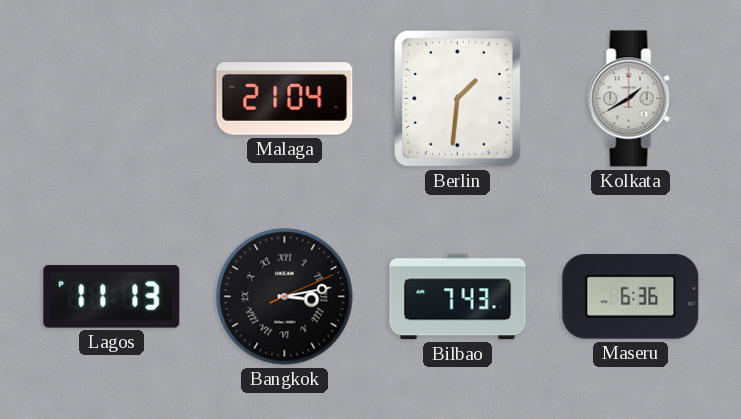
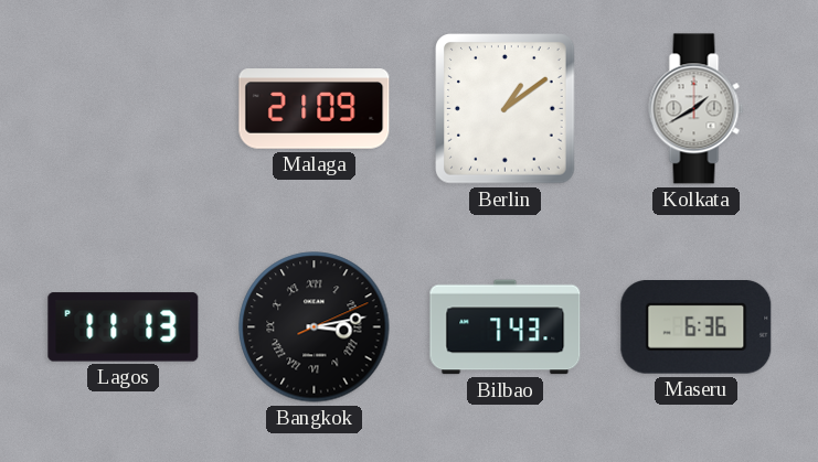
Malaga: 21:04 -> 21:09 (315, 109)
Berlin: 1:31 -> 1:09 (506, 109)
